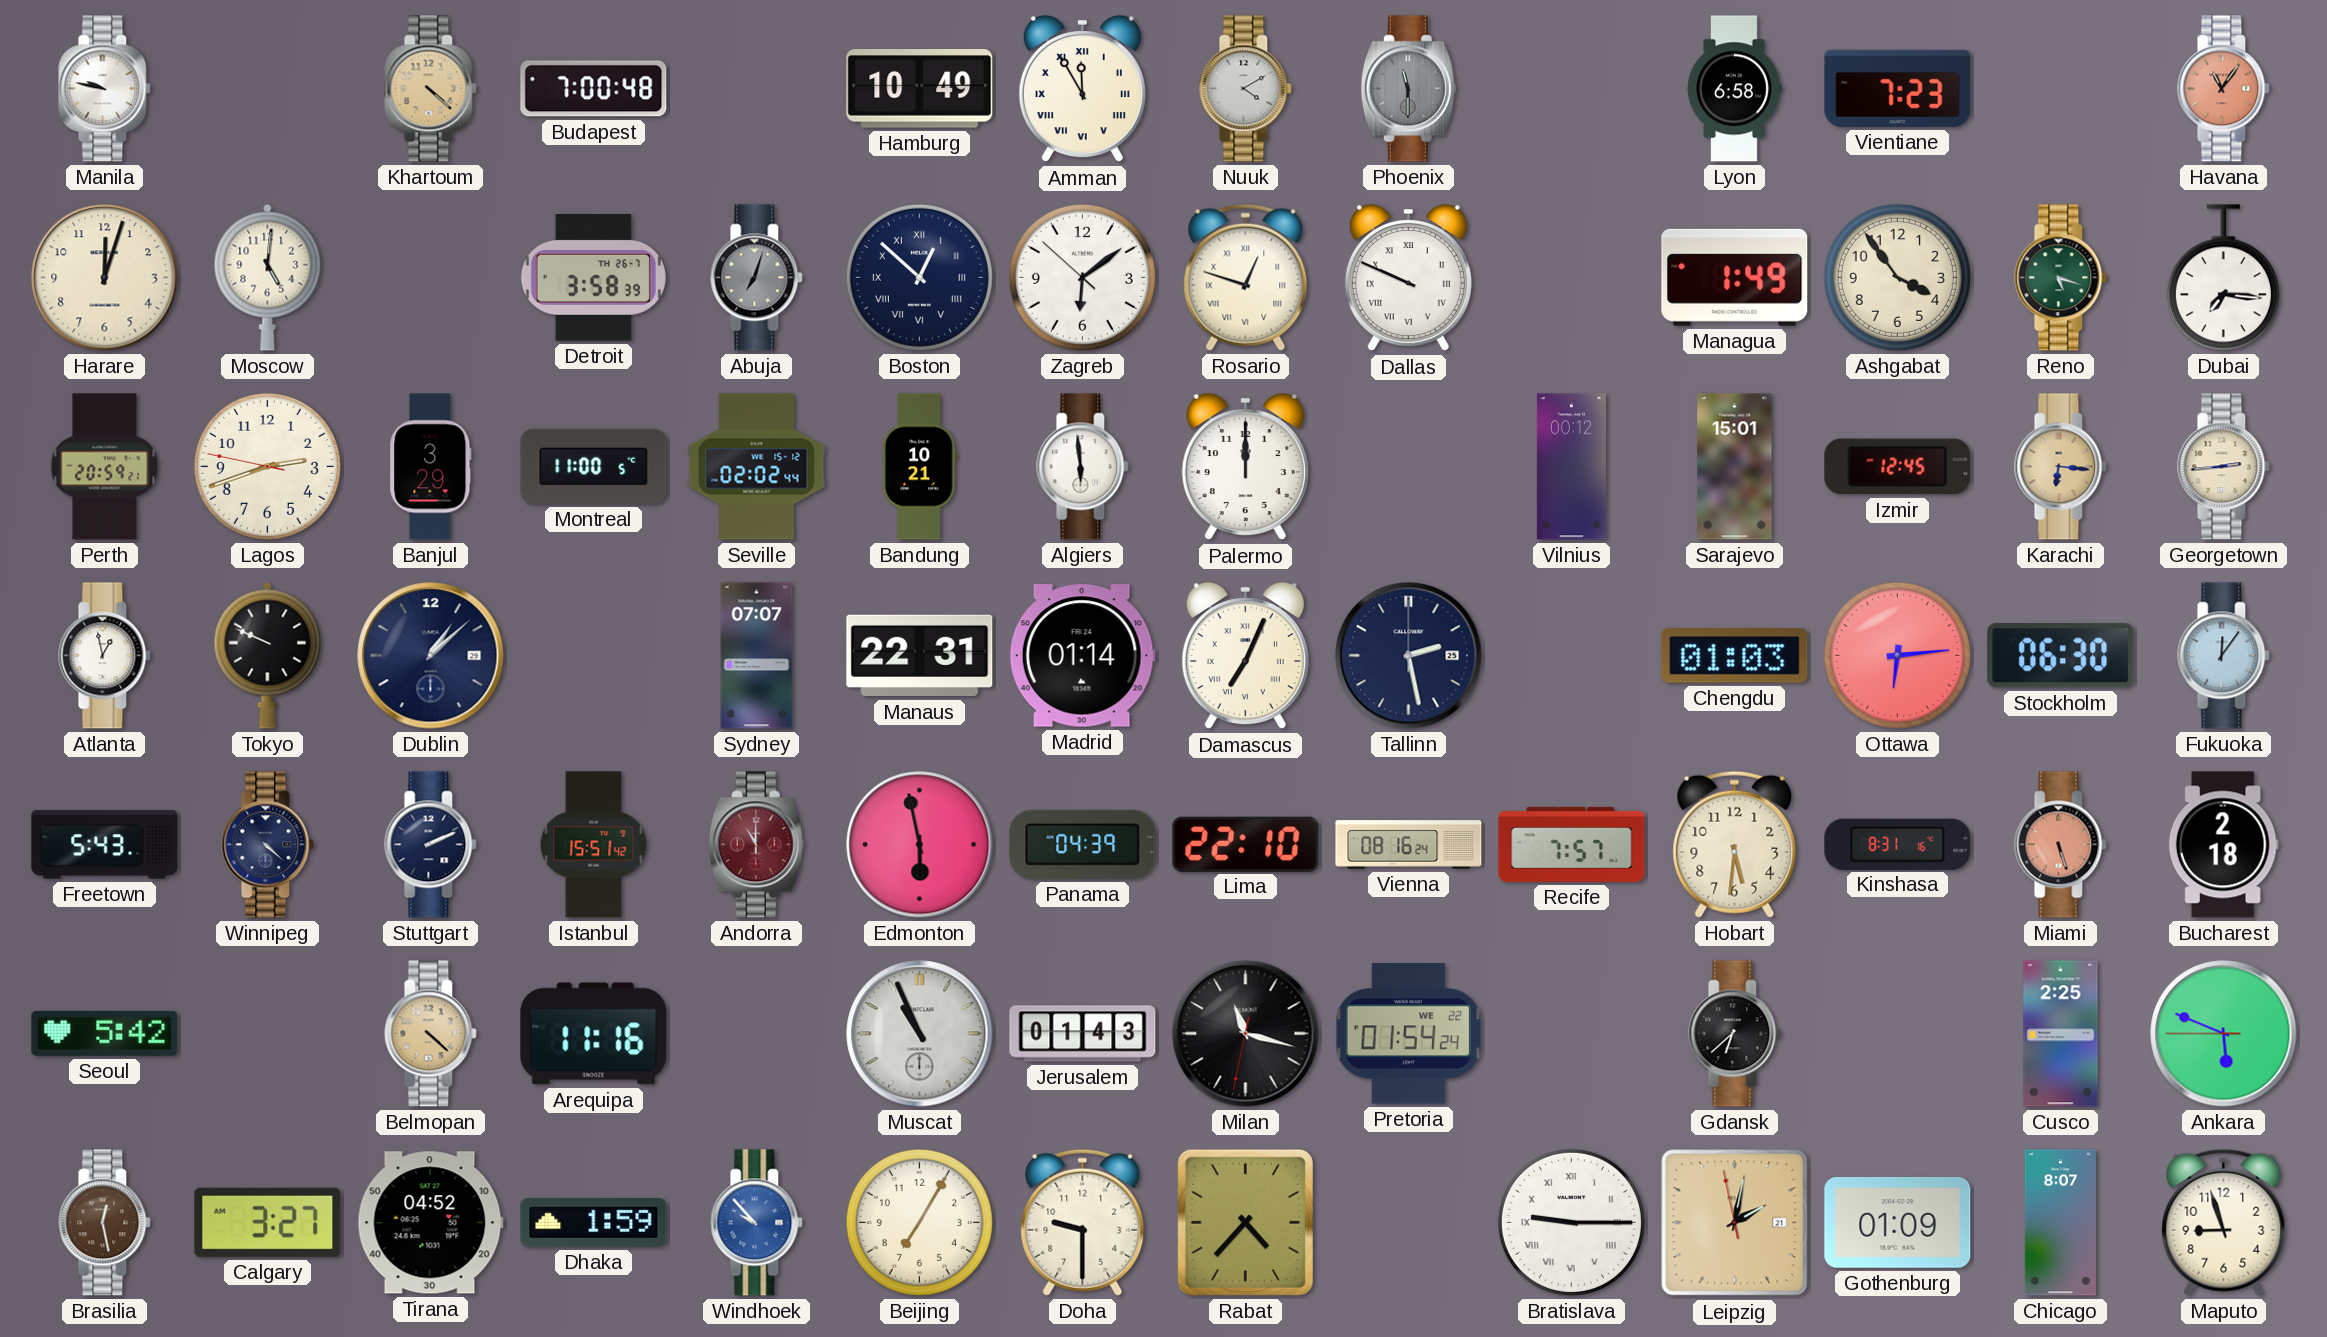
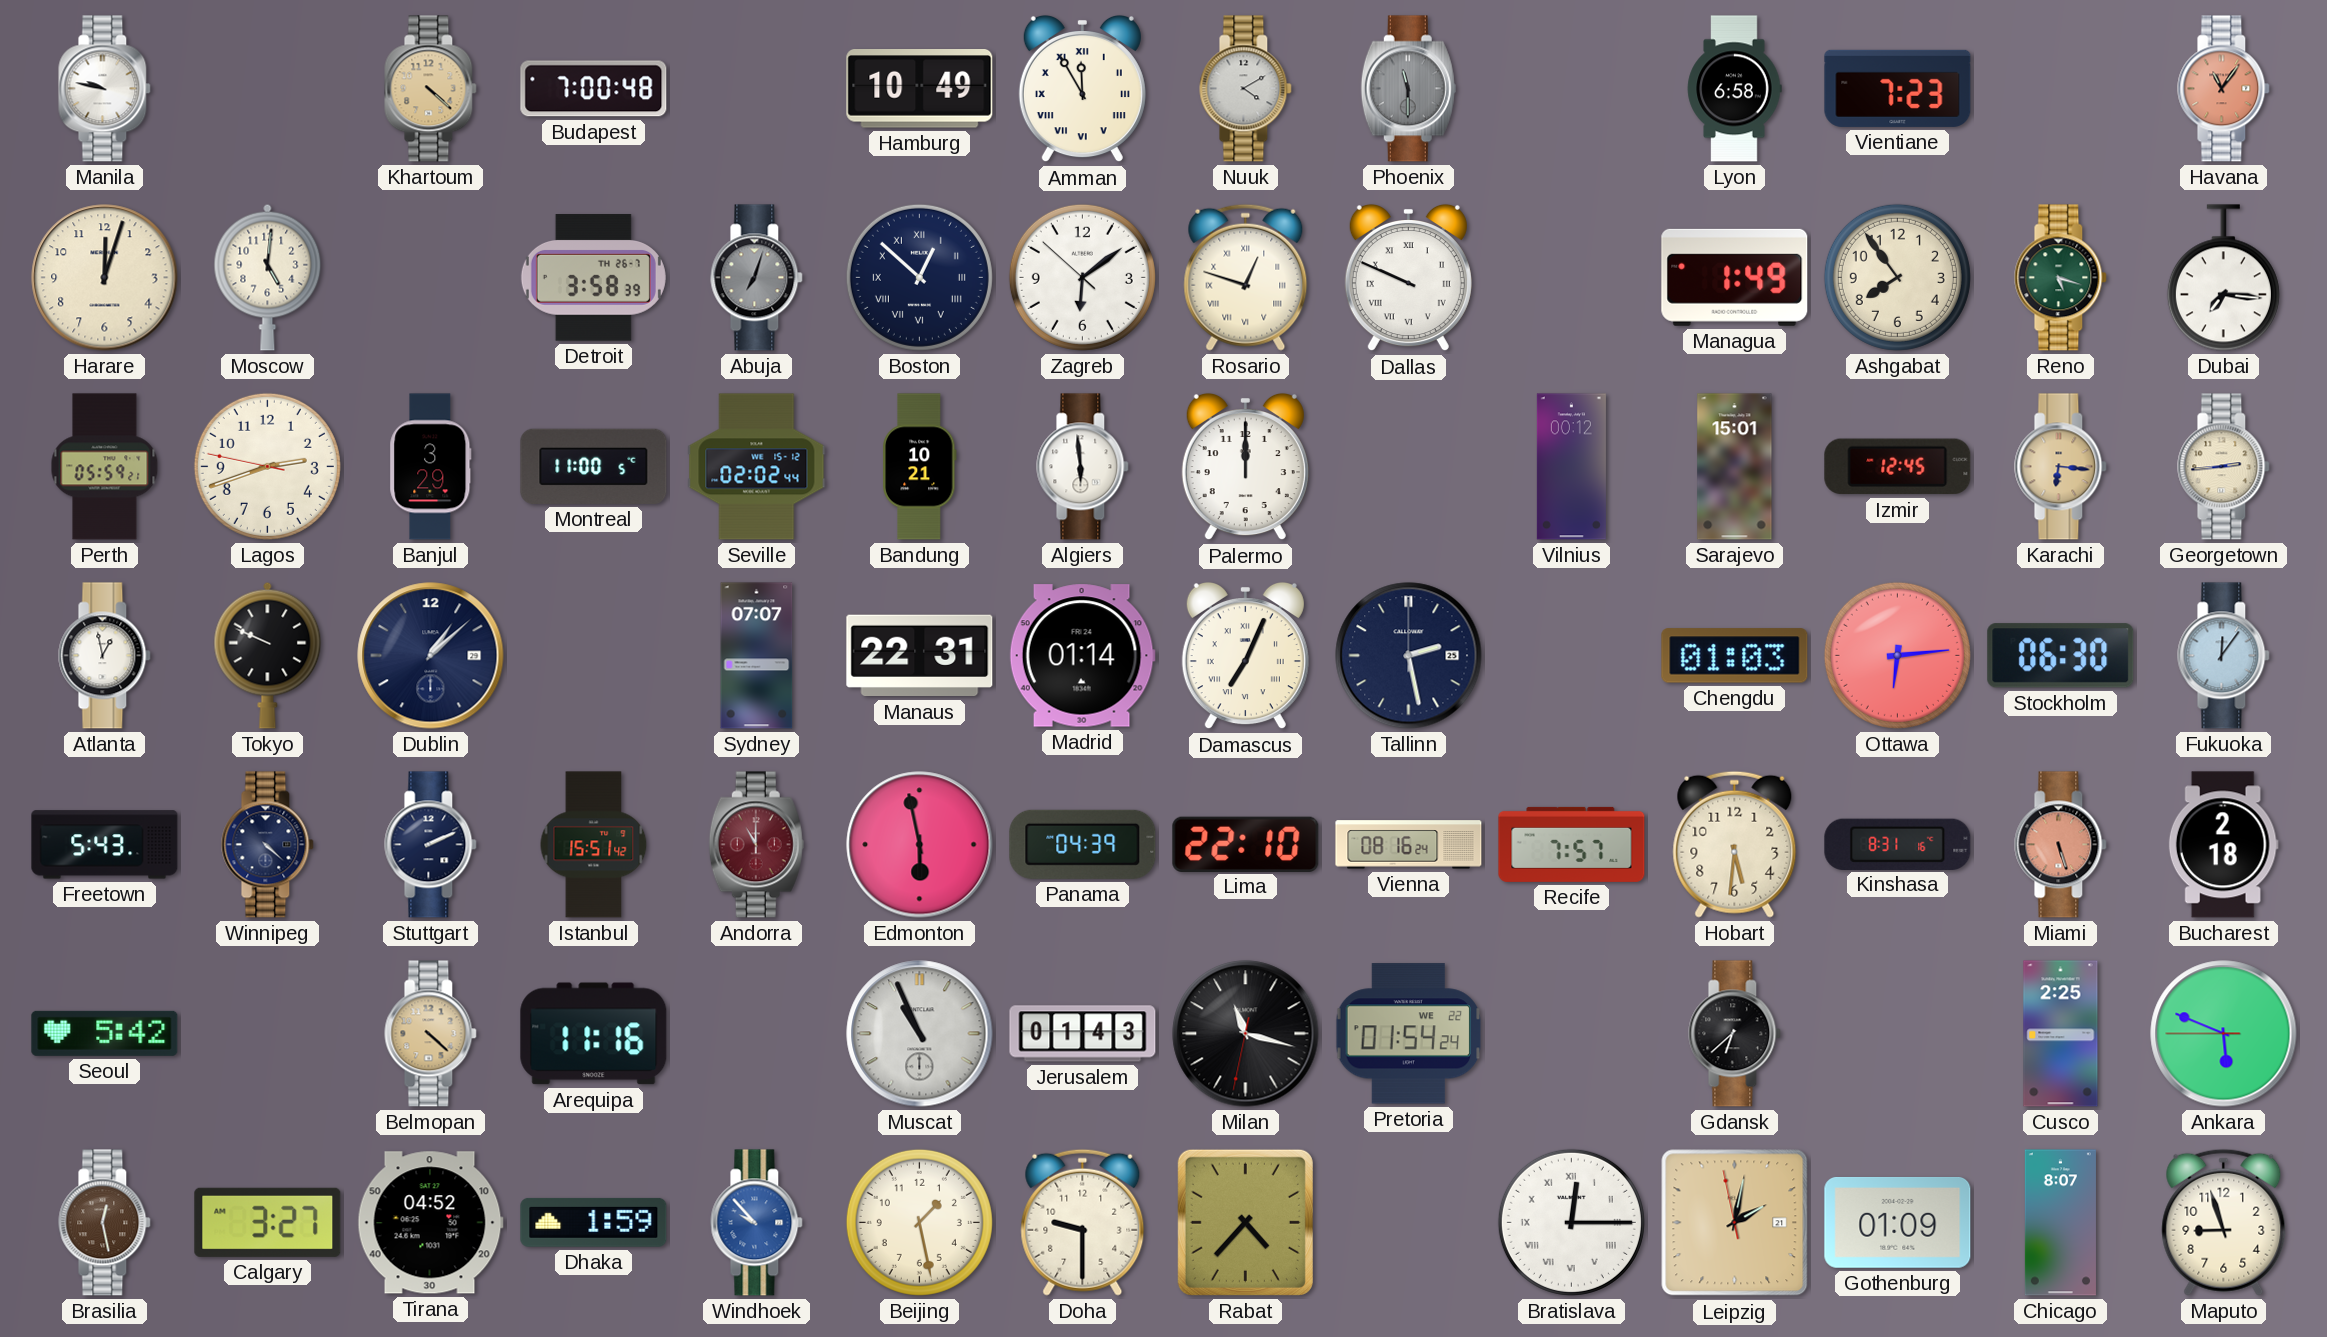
Ashgabat: 3:54 -> 7:54 (1897, 277)
Perth: 20:59 -> 05:59 (105, 467)
Beijing: 7:05 -> 1:28 (919, 1222)
Bratislava: 9:15 -> 12:15 (1571, 1222)
